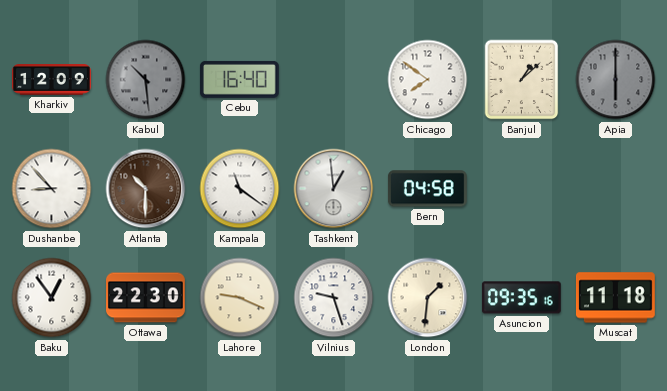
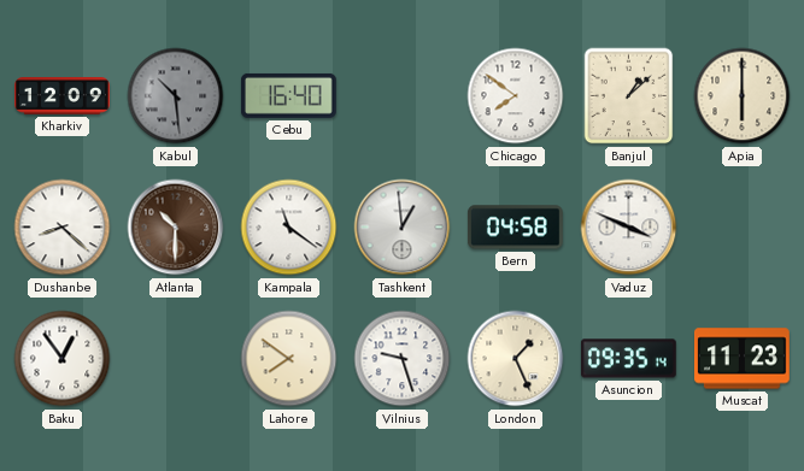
Apia dial: grey -> cream (743, 96)
Dushanbe: 8:53 -> 8:22 (63, 228)
Vaduz: none -> 3:49 (629, 228)
Ottawa: 22:30 -> none (146, 298)
Lahore: 9:19 -> 7:51 (289, 359)
London: 1:31 -> 1:26 (516, 359)
Asuncion: 09:35:16 -> 09:35:14 (628, 359)
Muscat: 11:18 -> 11:23 (741, 359)
